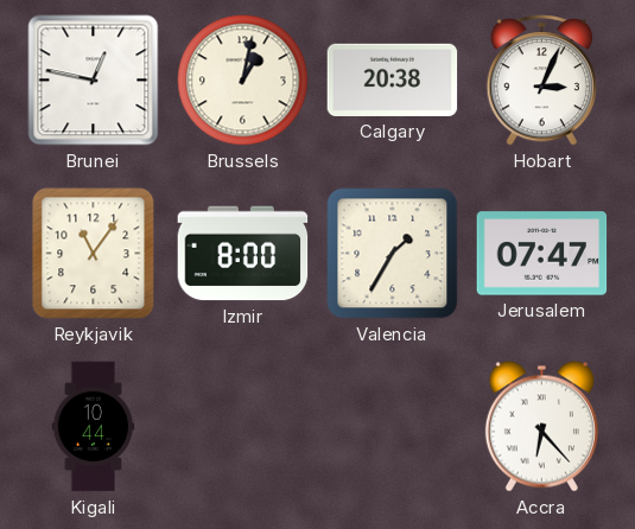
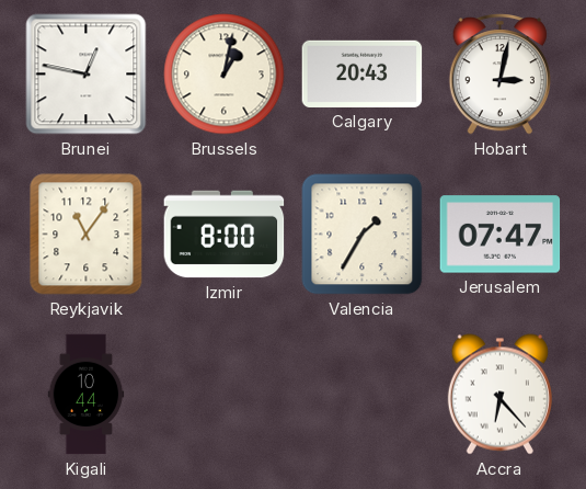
Calgary: 20:38 -> 20:43 (363, 73)
Hobart: 3:04 -> 3:02 (499, 75)
